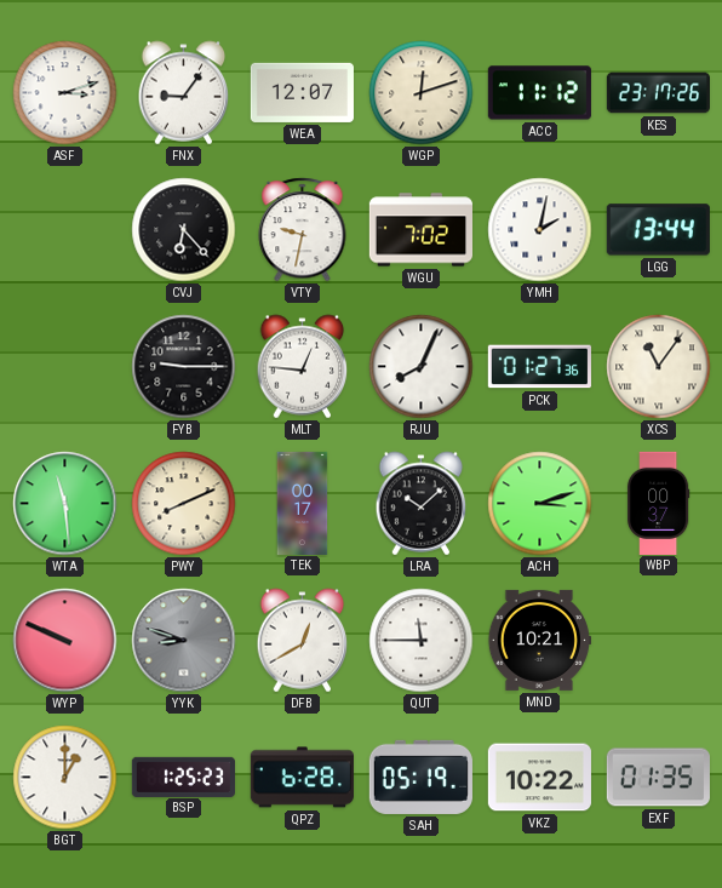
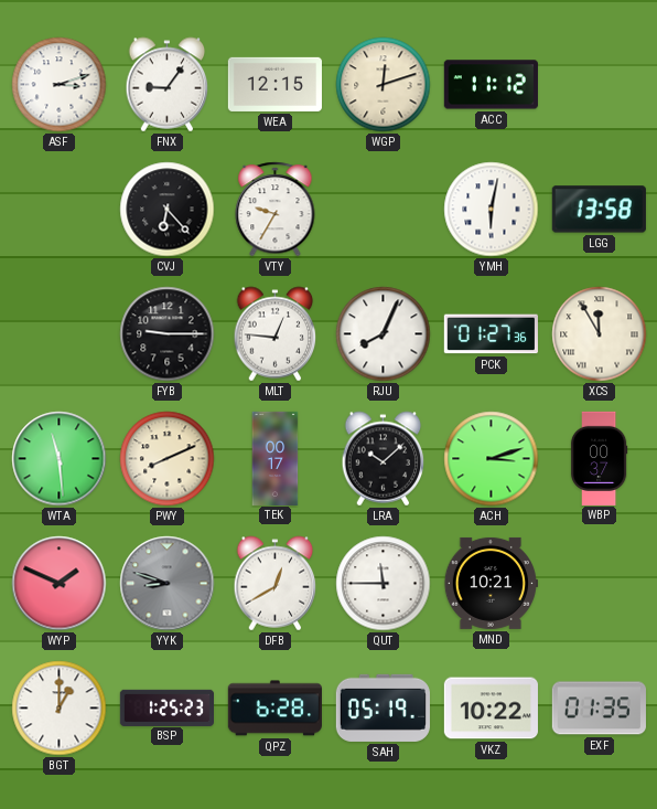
WEA: 12:07 -> 12:15 (274, 84)
KES: 23:17 -> none (658, 93)
VTY: 9:32 -> 9:35 (276, 210)
WGU: 7:02 -> none (420, 230)
YMH: 2:02 -> 6:02 (492, 210)
LGG: 13:44 -> 13:58 (599, 210)
XCS: 11:06 -> 11:55 (600, 334)
WYP: 9:49 -> 1:49 (60, 584)
